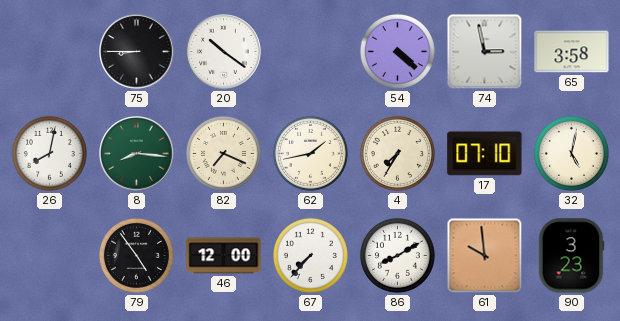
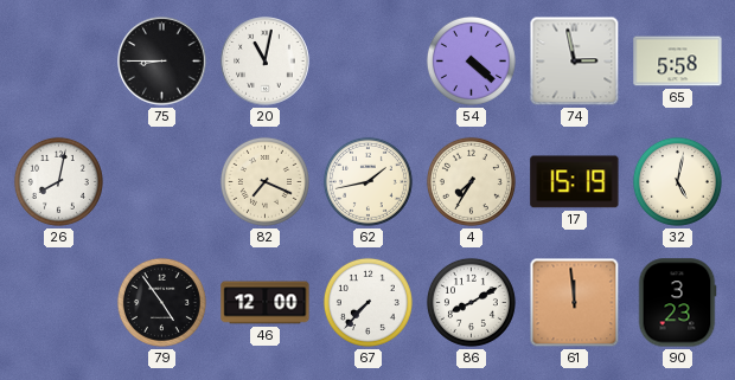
20: 10:21 -> 11:02 (266, 62)
65: 3:58 -> 5:58 (678, 62)
8: 8:16 -> none (137, 154)
17: 07:10 -> 15:19 (575, 182)
61: 9:59 -> 11:59 (575, 303)
